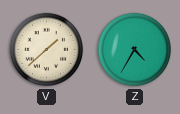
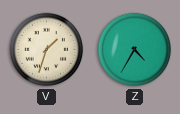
V: 1:38 -> 1:33 (47, 50)
